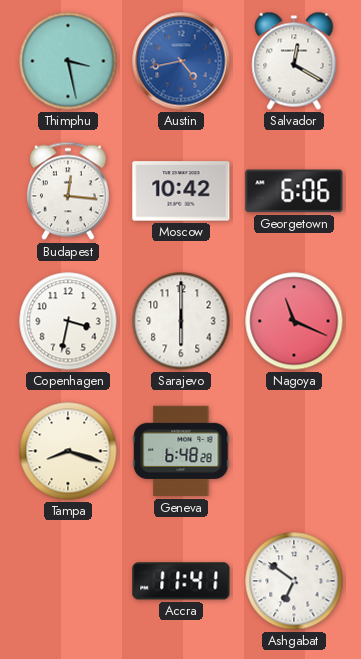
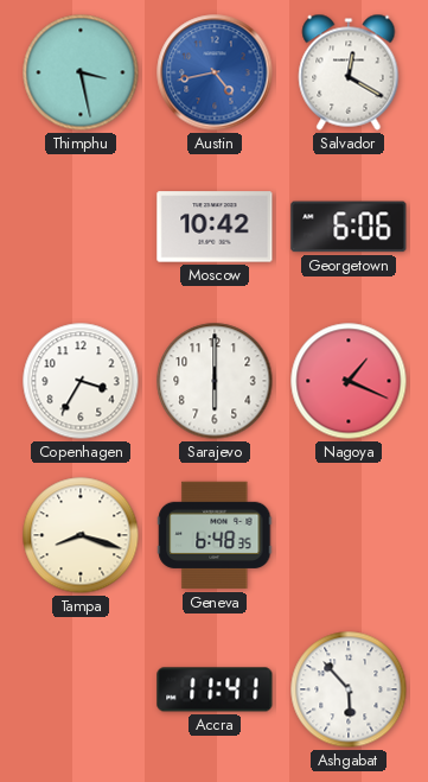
Budapest: 12:16 -> none (68, 191)
Copenhagen: 3:32 -> 3:35 (81, 381)
Nagoya: 11:19 -> 1:19 (349, 381)
Geneva: 6:48:28 -> 6:48:35 (215, 535)
Ashgabat: 6:51 -> 5:53 (349, 689)
